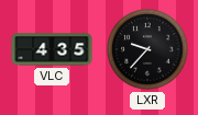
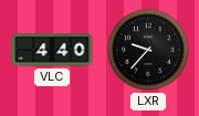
VLC: 4:35 -> 4:40 (52, 50)
